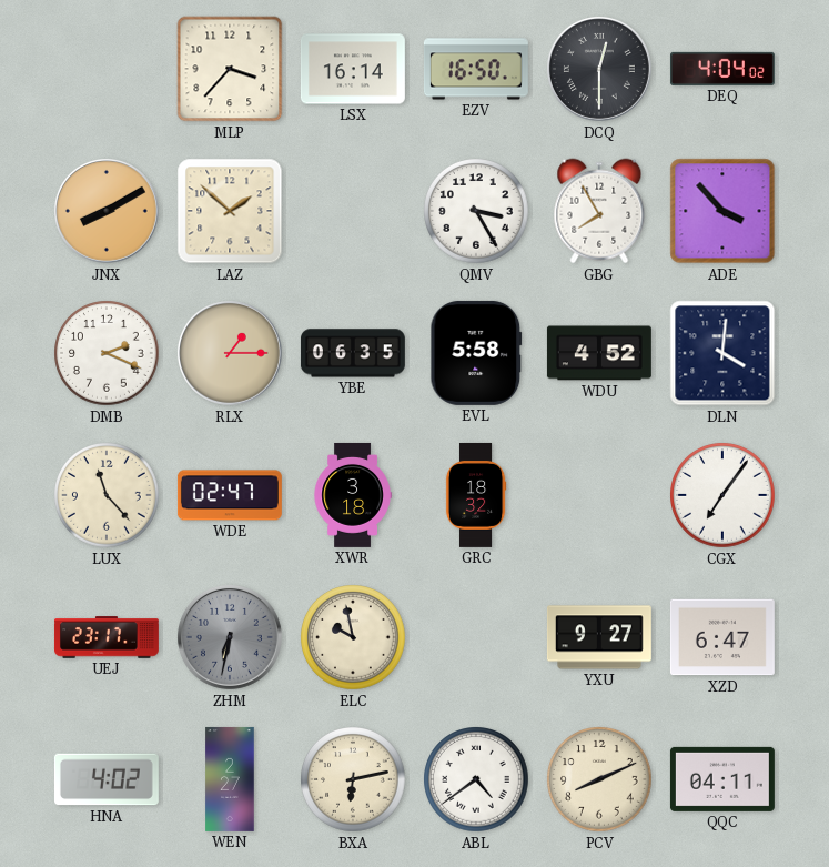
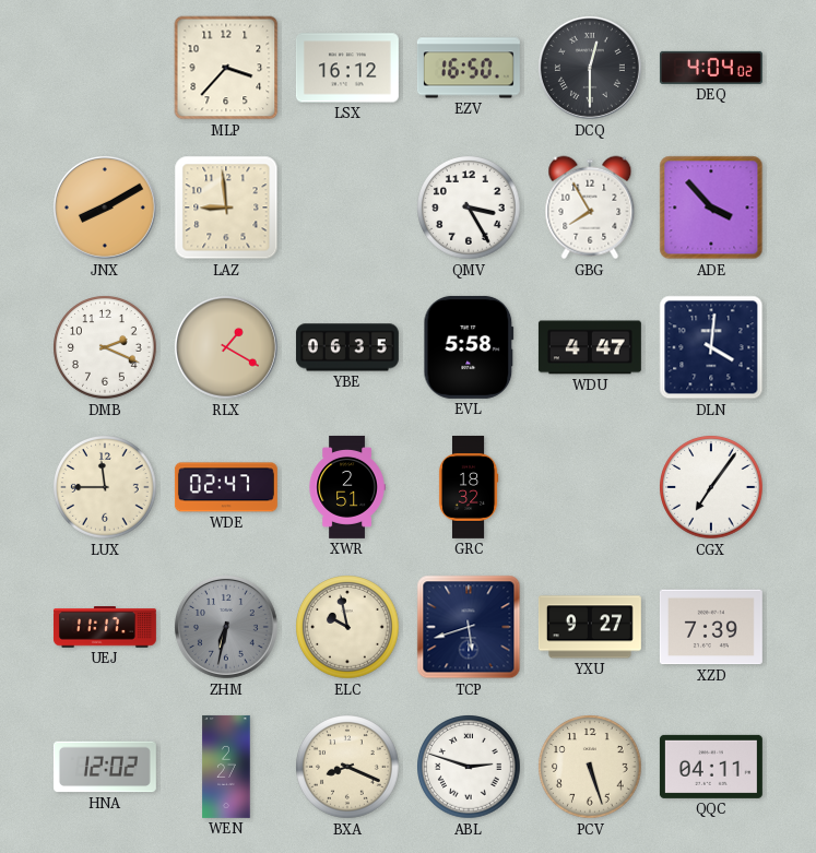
LSX: 16:14 -> 16:12 (347, 68)
LAZ: 1:52 -> 8:59 (226, 208)
RLX: 1:15 -> 1:20 (226, 347)
WDU: 4:52 -> 4:47 (590, 347)
LUX: 11:23 -> 11:45 (105, 487)
XWR: 3:18 -> 2:51 (347, 487)
UEJ: 23:17 -> 11:17 (105, 627)
TCP: none -> 5:42 (469, 627)
XZD: 6:47 -> 7:39 (711, 627)
HNA: 4:02 -> 12:02 (105, 767)
BXA: 6:13 -> 8:19 (347, 767)
ABL: 4:39 -> 2:48 (469, 767)
PCV: 8:11 -> 5:27 (590, 767)
